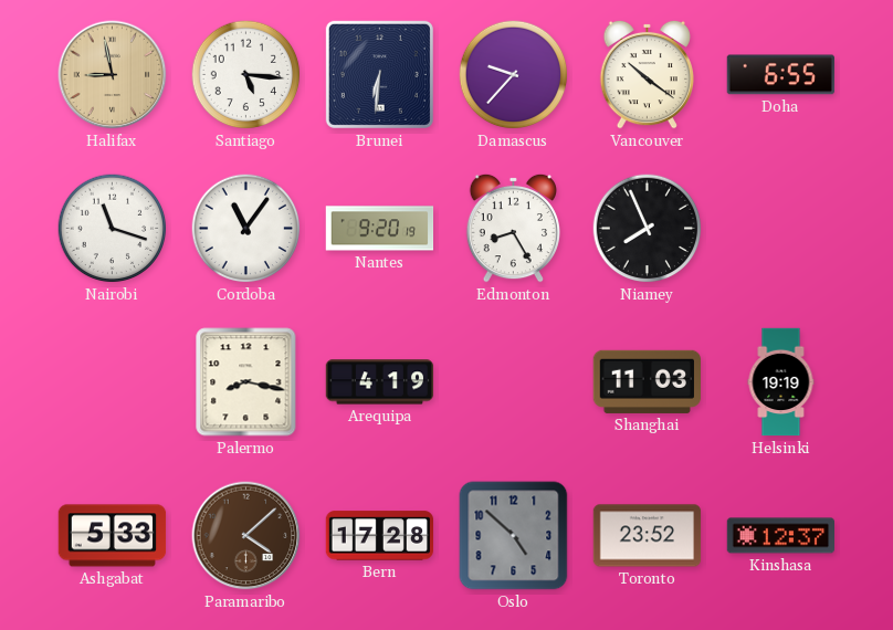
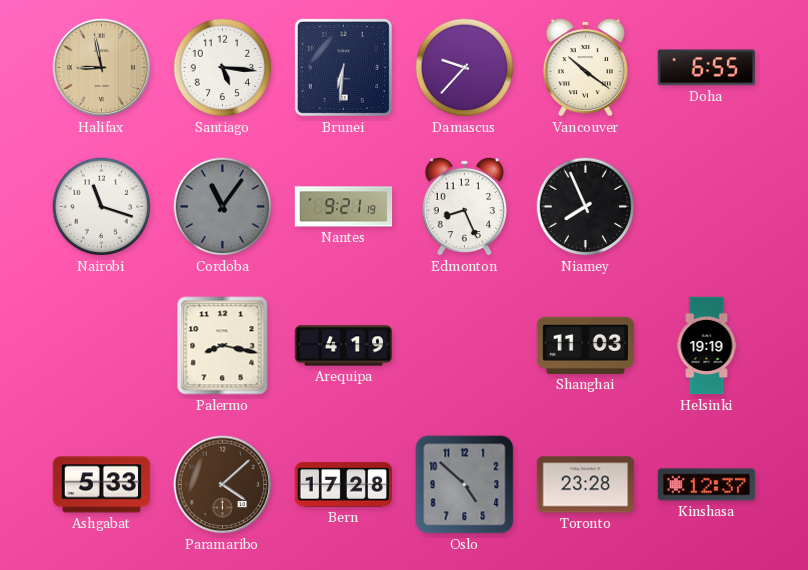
Cordoba dial: white -> grey (223, 207)
Nantes: 9:20 -> 9:21 (344, 207)
Edmonton: 8:25 -> 8:26 (464, 206)
Toronto: 23:52 -> 23:28 (586, 485)
